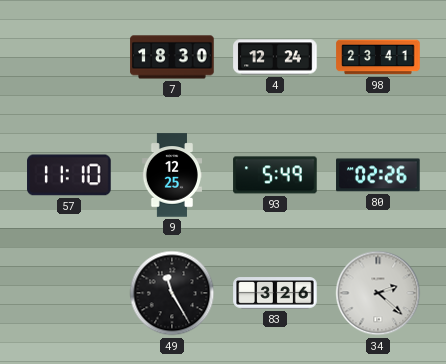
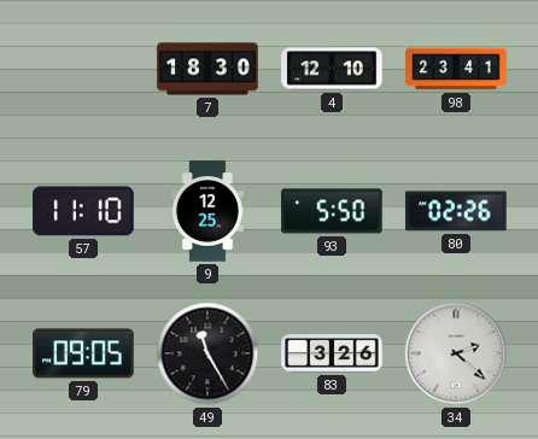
4: 12:24 -> 12:10 (332, 69)
93: 5:49 -> 5:50 (332, 211)
79: none -> 09:05 (83, 353)
